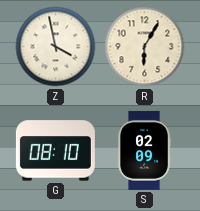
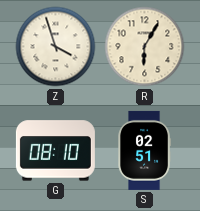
Z: 3:58 -> 3:57 (56, 47)
S: 02:09 -> 02:51 (144, 150)
